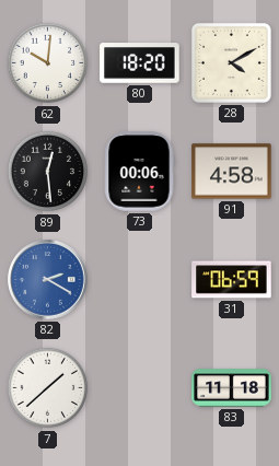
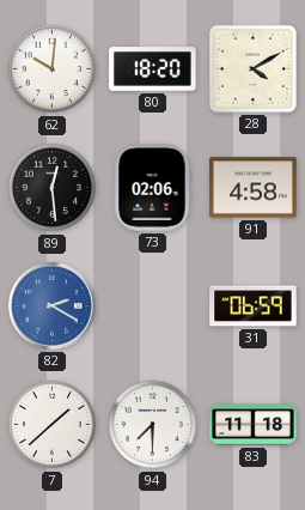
73: 00:06 -> 02:06 (152, 188)
94: none -> 7:30 (153, 425)
